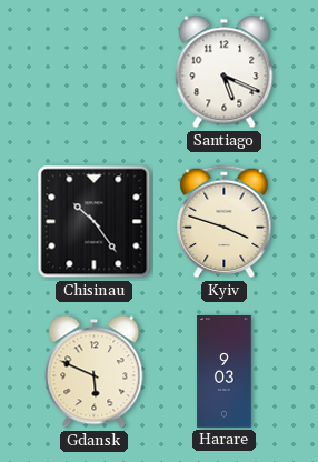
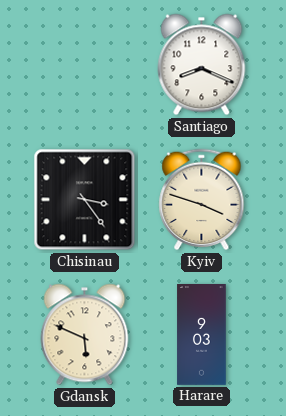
Santiago: 5:19 -> 8:19 (202, 65)
Chisinau: 10:24 -> 3:24 (85, 200)
